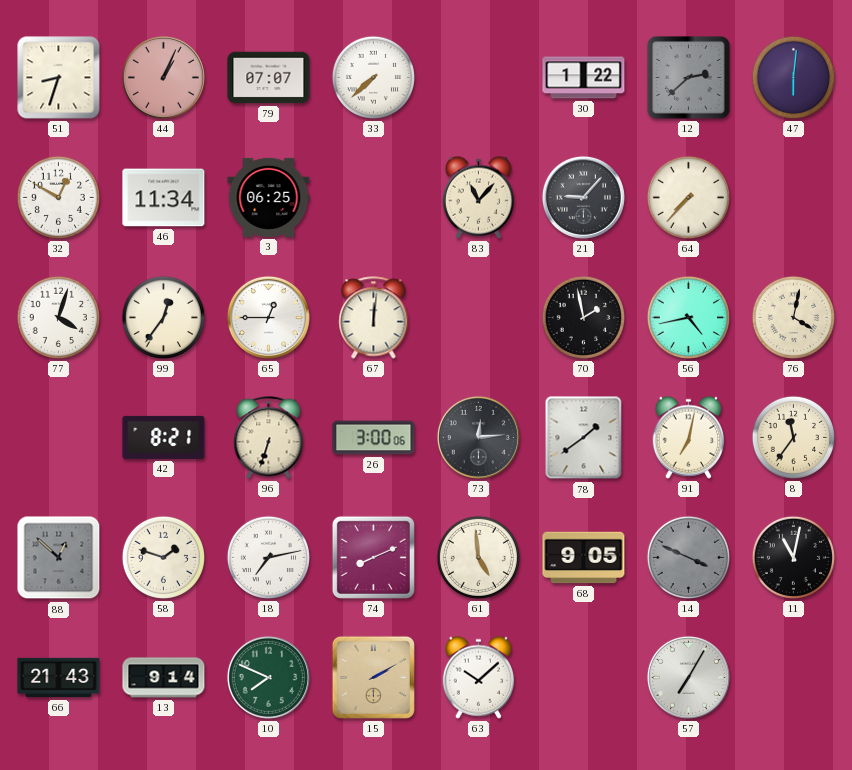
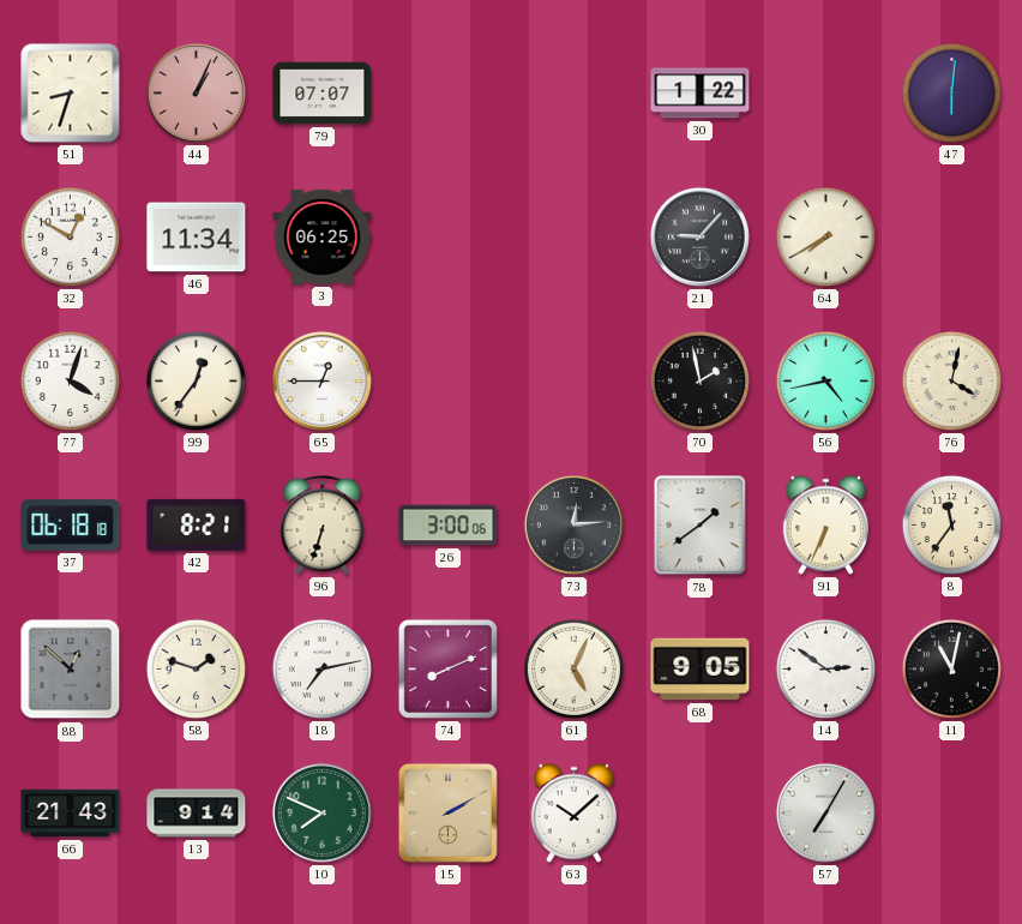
33: 7:38 -> none (373, 77)
12: 2:38 -> none (688, 77)
83: 11:07 -> none (479, 197)
64: 7:37 -> 7:40 (825, 236)
67: 12:01 -> none (374, 318)
37: none -> 06:18 (71, 526)
91: 7:02 -> 6:34 (826, 524)
61: 4:59 -> 5:04 (573, 668)
14: 3:49 -> 2:51 (825, 668)
14 dial: grey -> white (825, 668)
